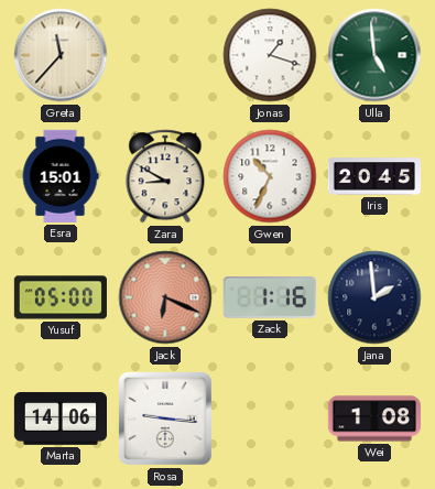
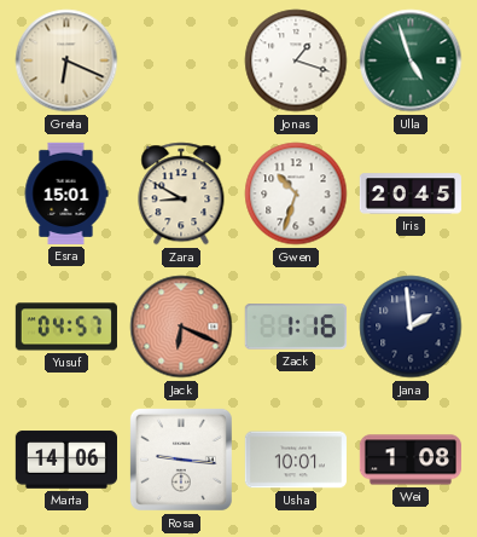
Greta: 11:37 -> 6:19 (66, 60)
Ulla: 4:59 -> 4:57 (411, 60)
Gwen: 10:34 -> 10:33 (296, 194)
Yusuf: 05:00 -> 04:57 (65, 327)
Usha: none -> 10:01 (296, 460)
